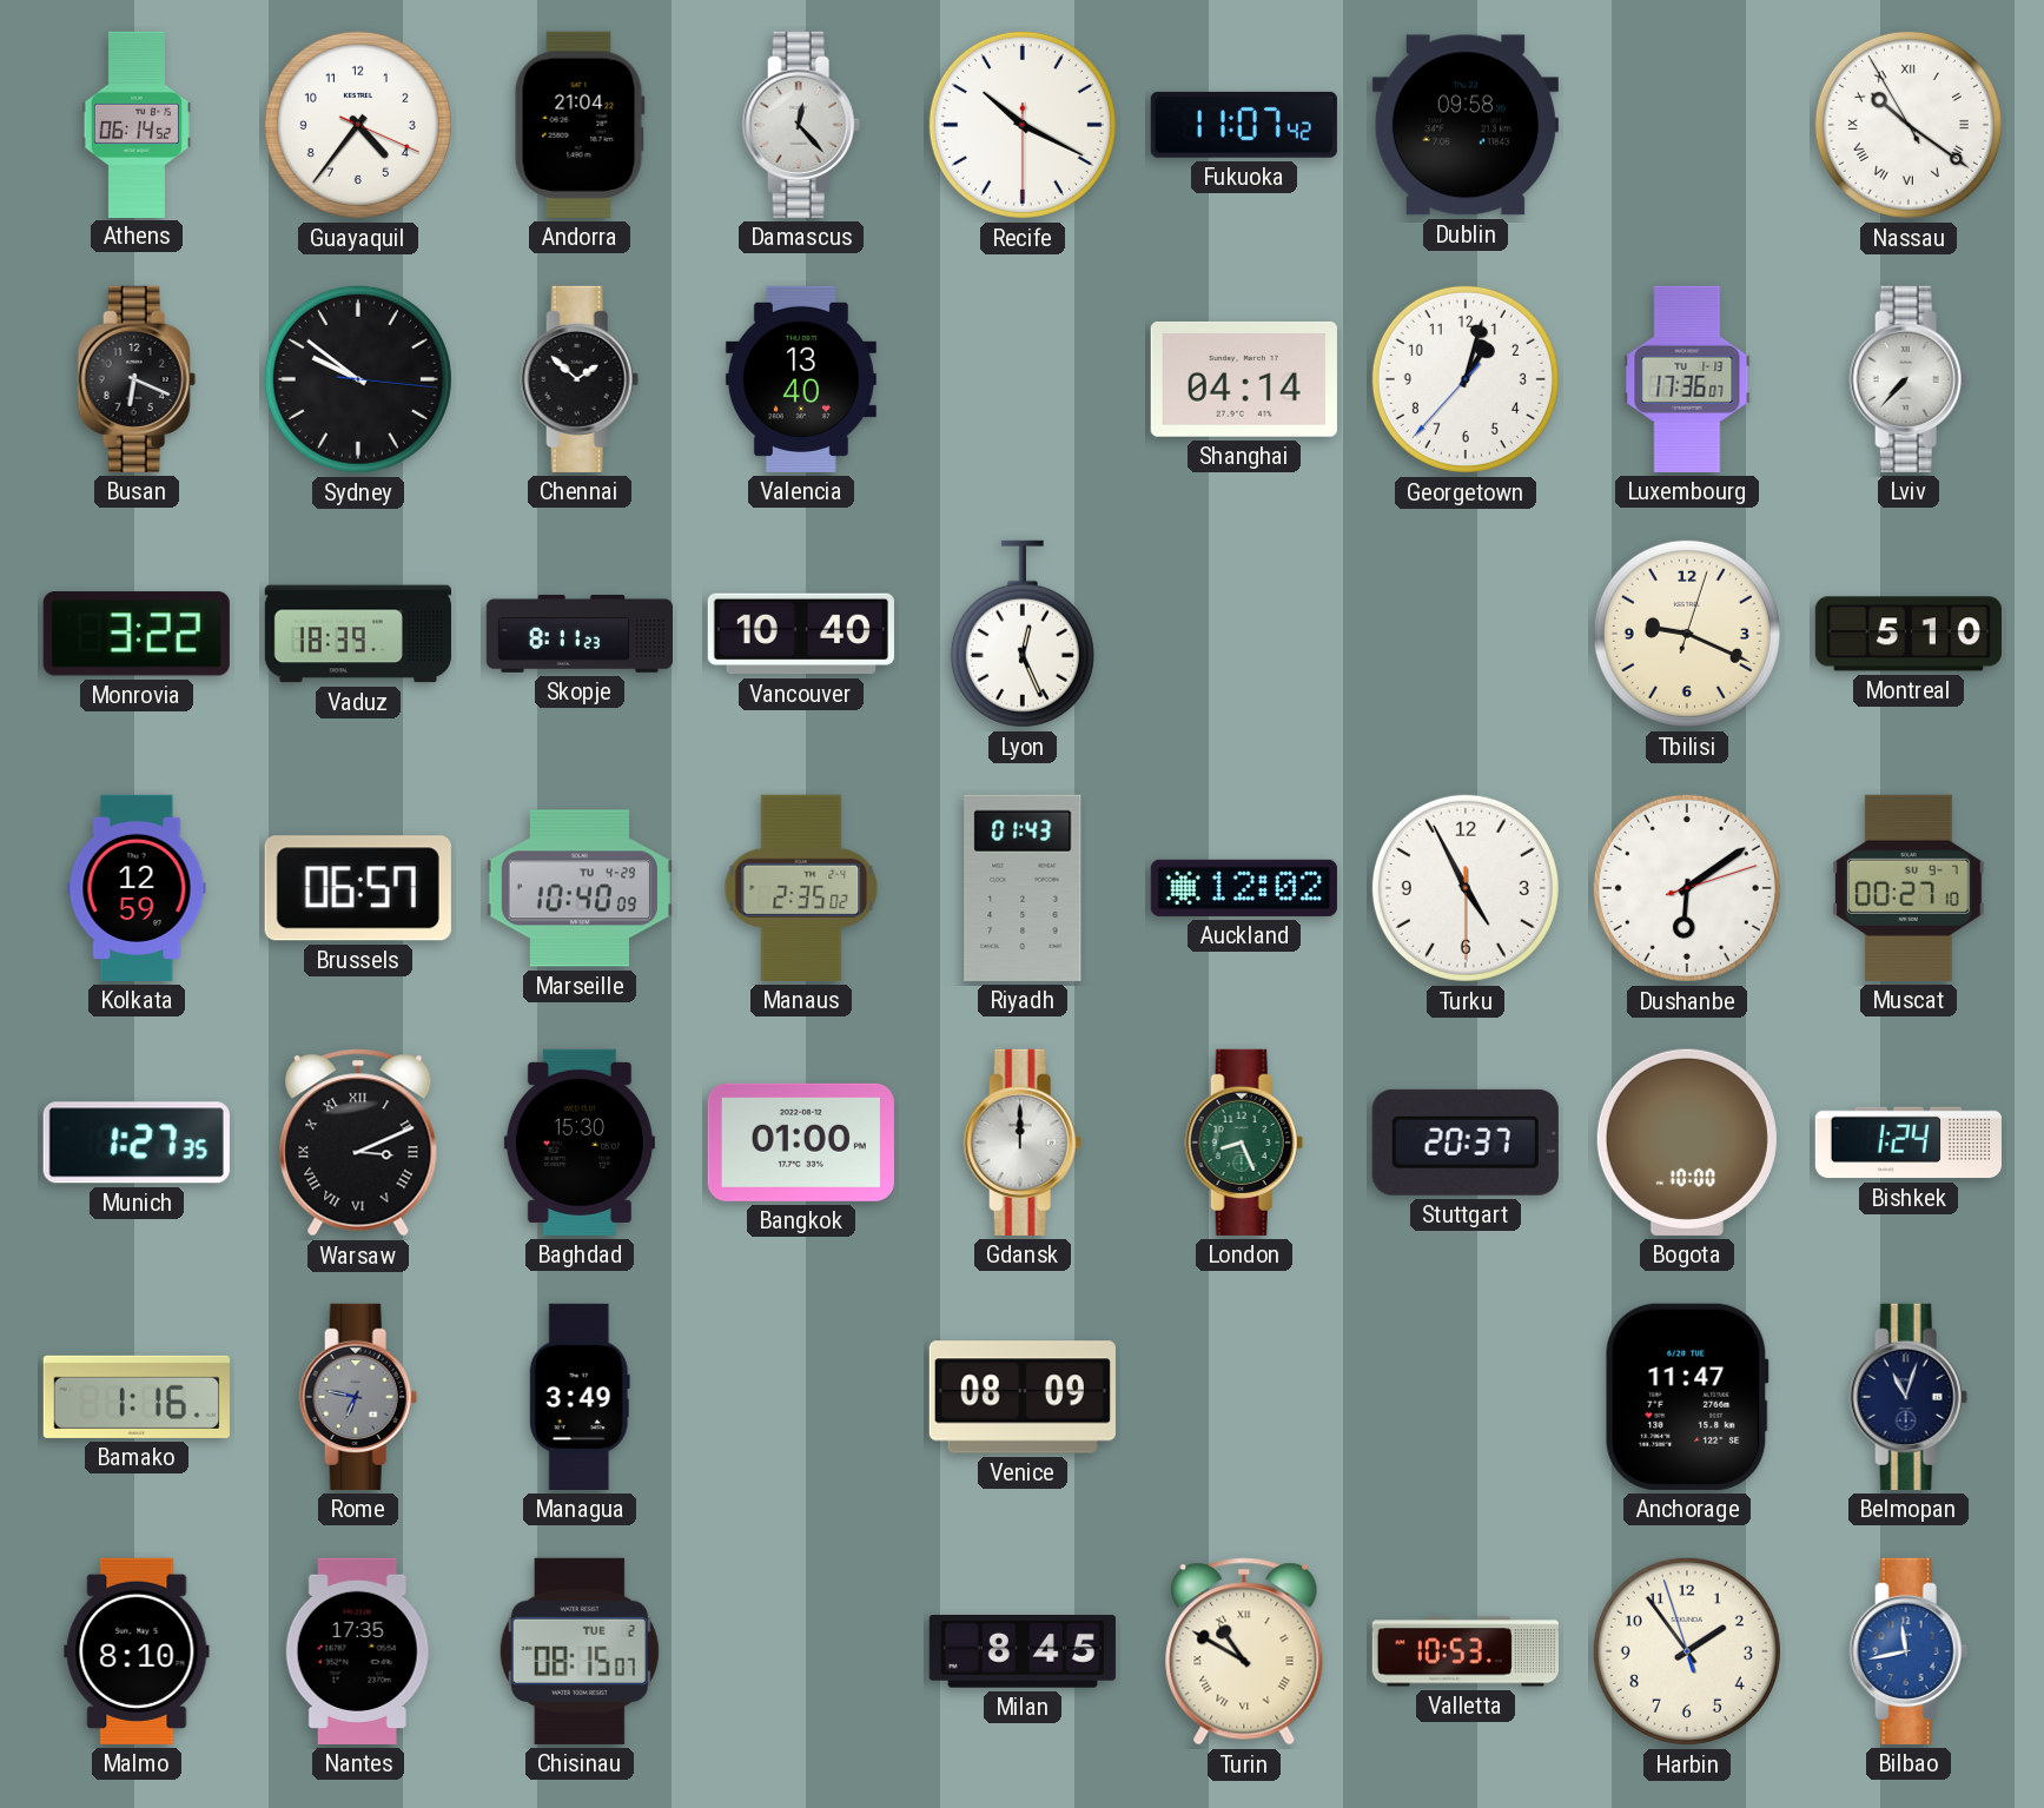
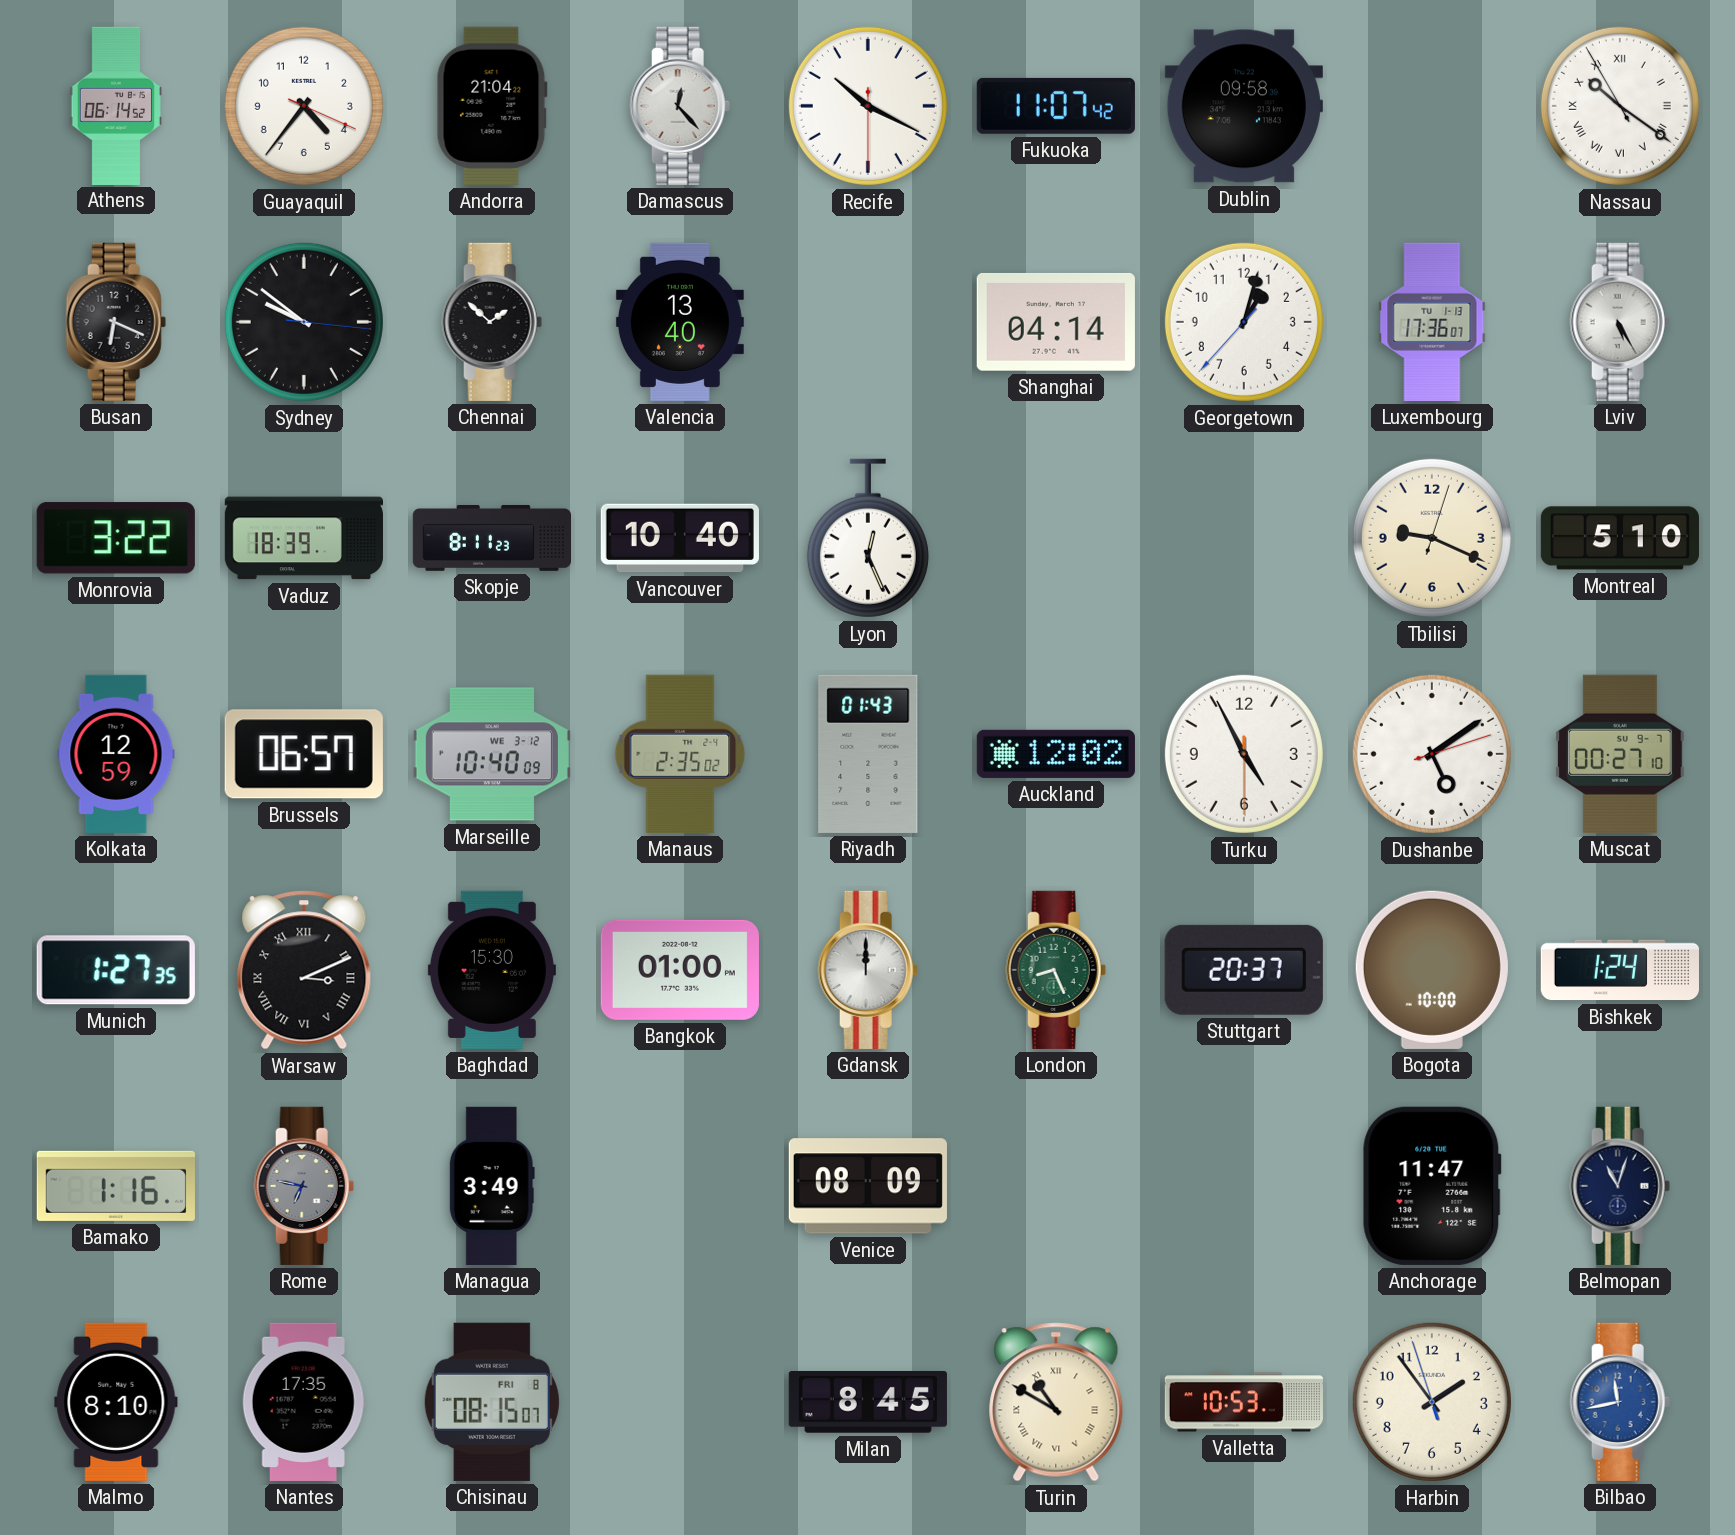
Lviv: 7:37 -> 5:25 (1620, 322)
Marseille date: TU 4-29 -> WE 3-12 (492, 754)
Dushanbe: 6:09 -> 5:09 (1432, 754)
Chisinau date: TUE 2 -> FRI 8 (492, 1402)
